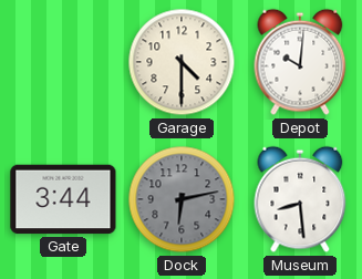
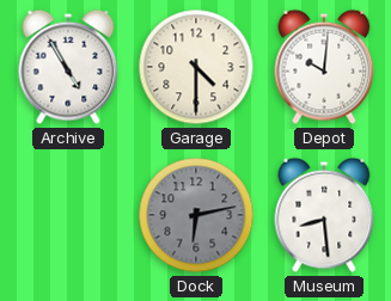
Archive: none -> 4:55 (68, 67)
Gate: 3:44 -> none (63, 199)
